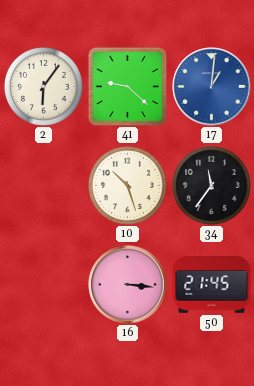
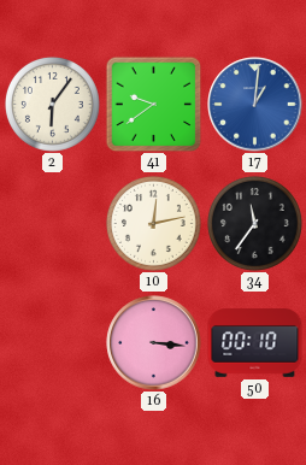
41: 9:22 -> 9:39 (153, 104)
10: 10:27 -> 12:13 (153, 223)
50: 21:45 -> 00:10 (255, 343)
